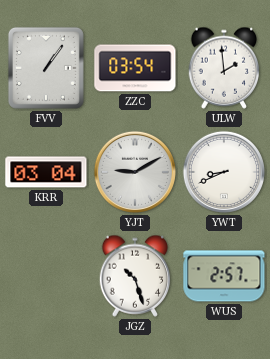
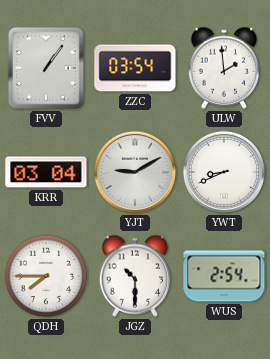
QDH: none -> 7:45 (46, 276)
JGZ: 10:27 -> 10:30 (135, 276)
WUS: 2:57 -> 2:54 (224, 276)
